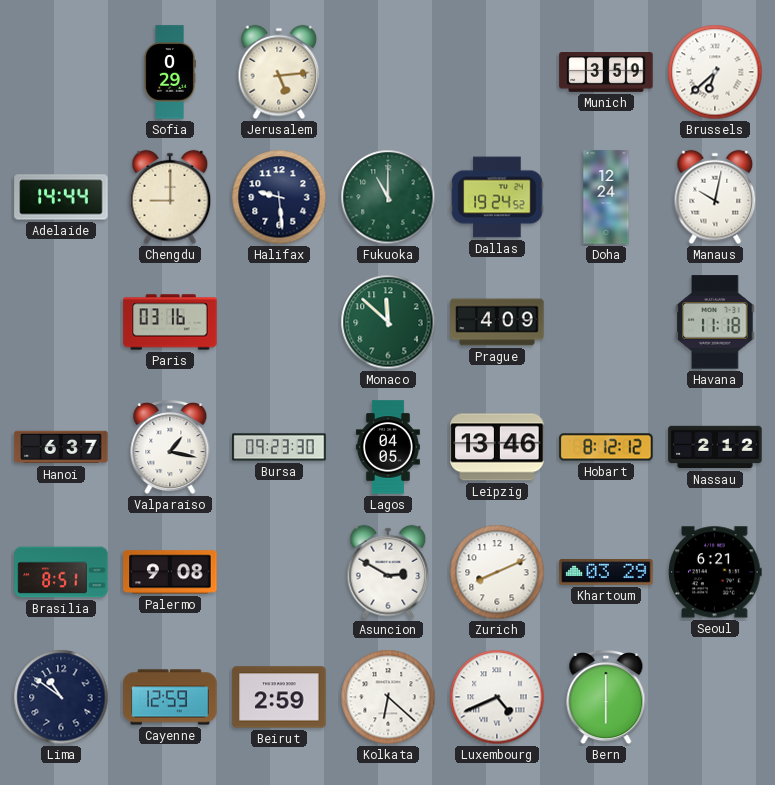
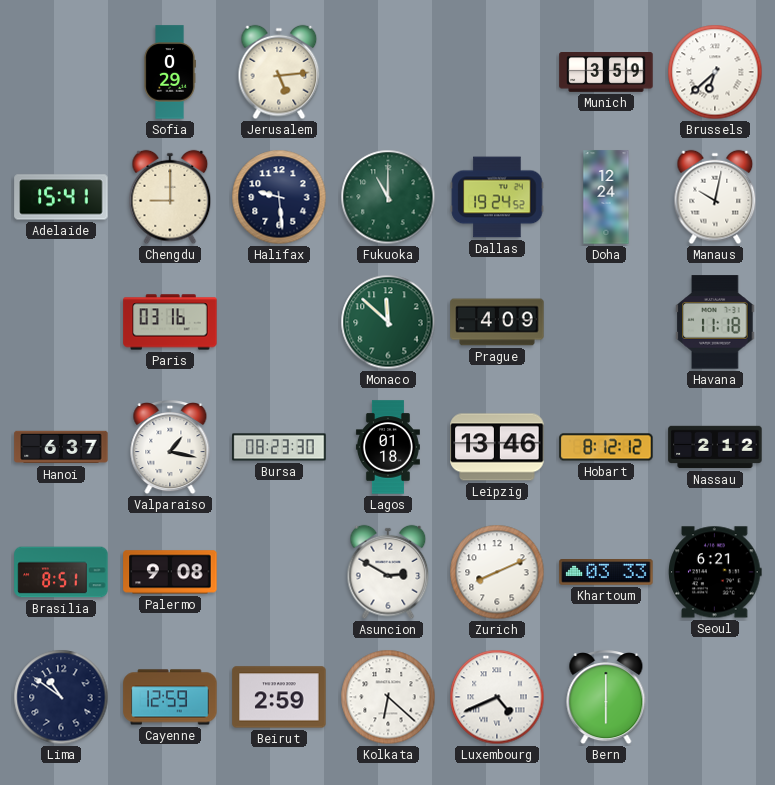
Adelaide: 14:44 -> 15:41 (61, 197)
Bursa: 09:23 -> 08:23 (279, 447)
Lagos: 04:05 -> 01:18 (388, 447)
Khartoum: 03:29 -> 03:33 (606, 573)
